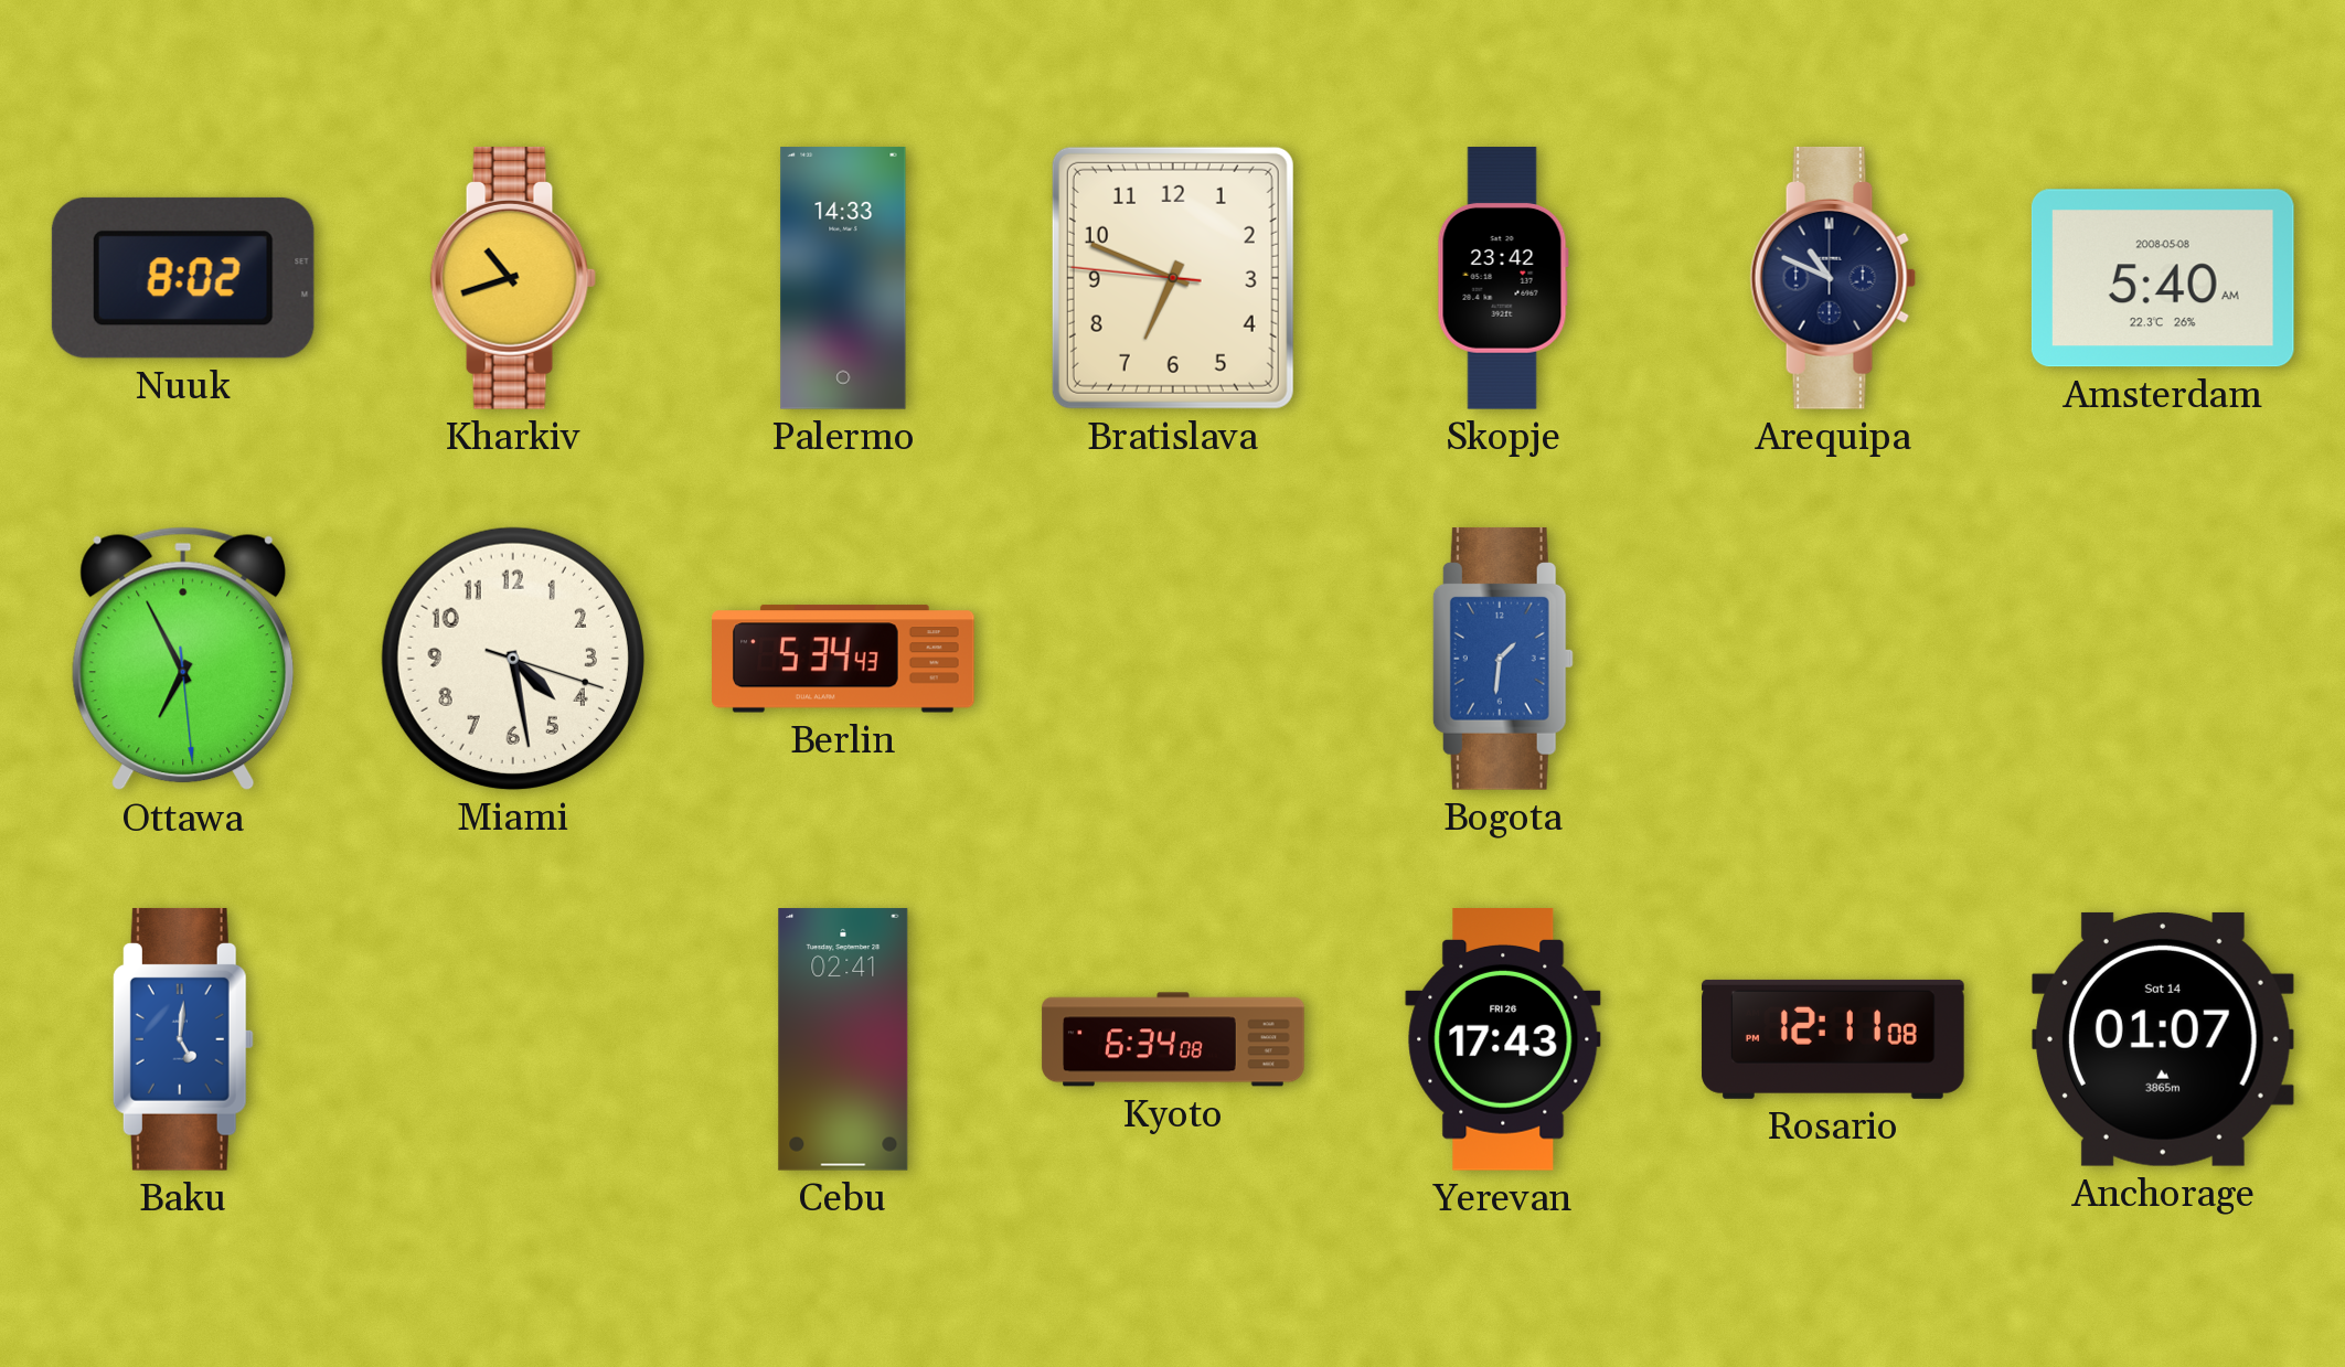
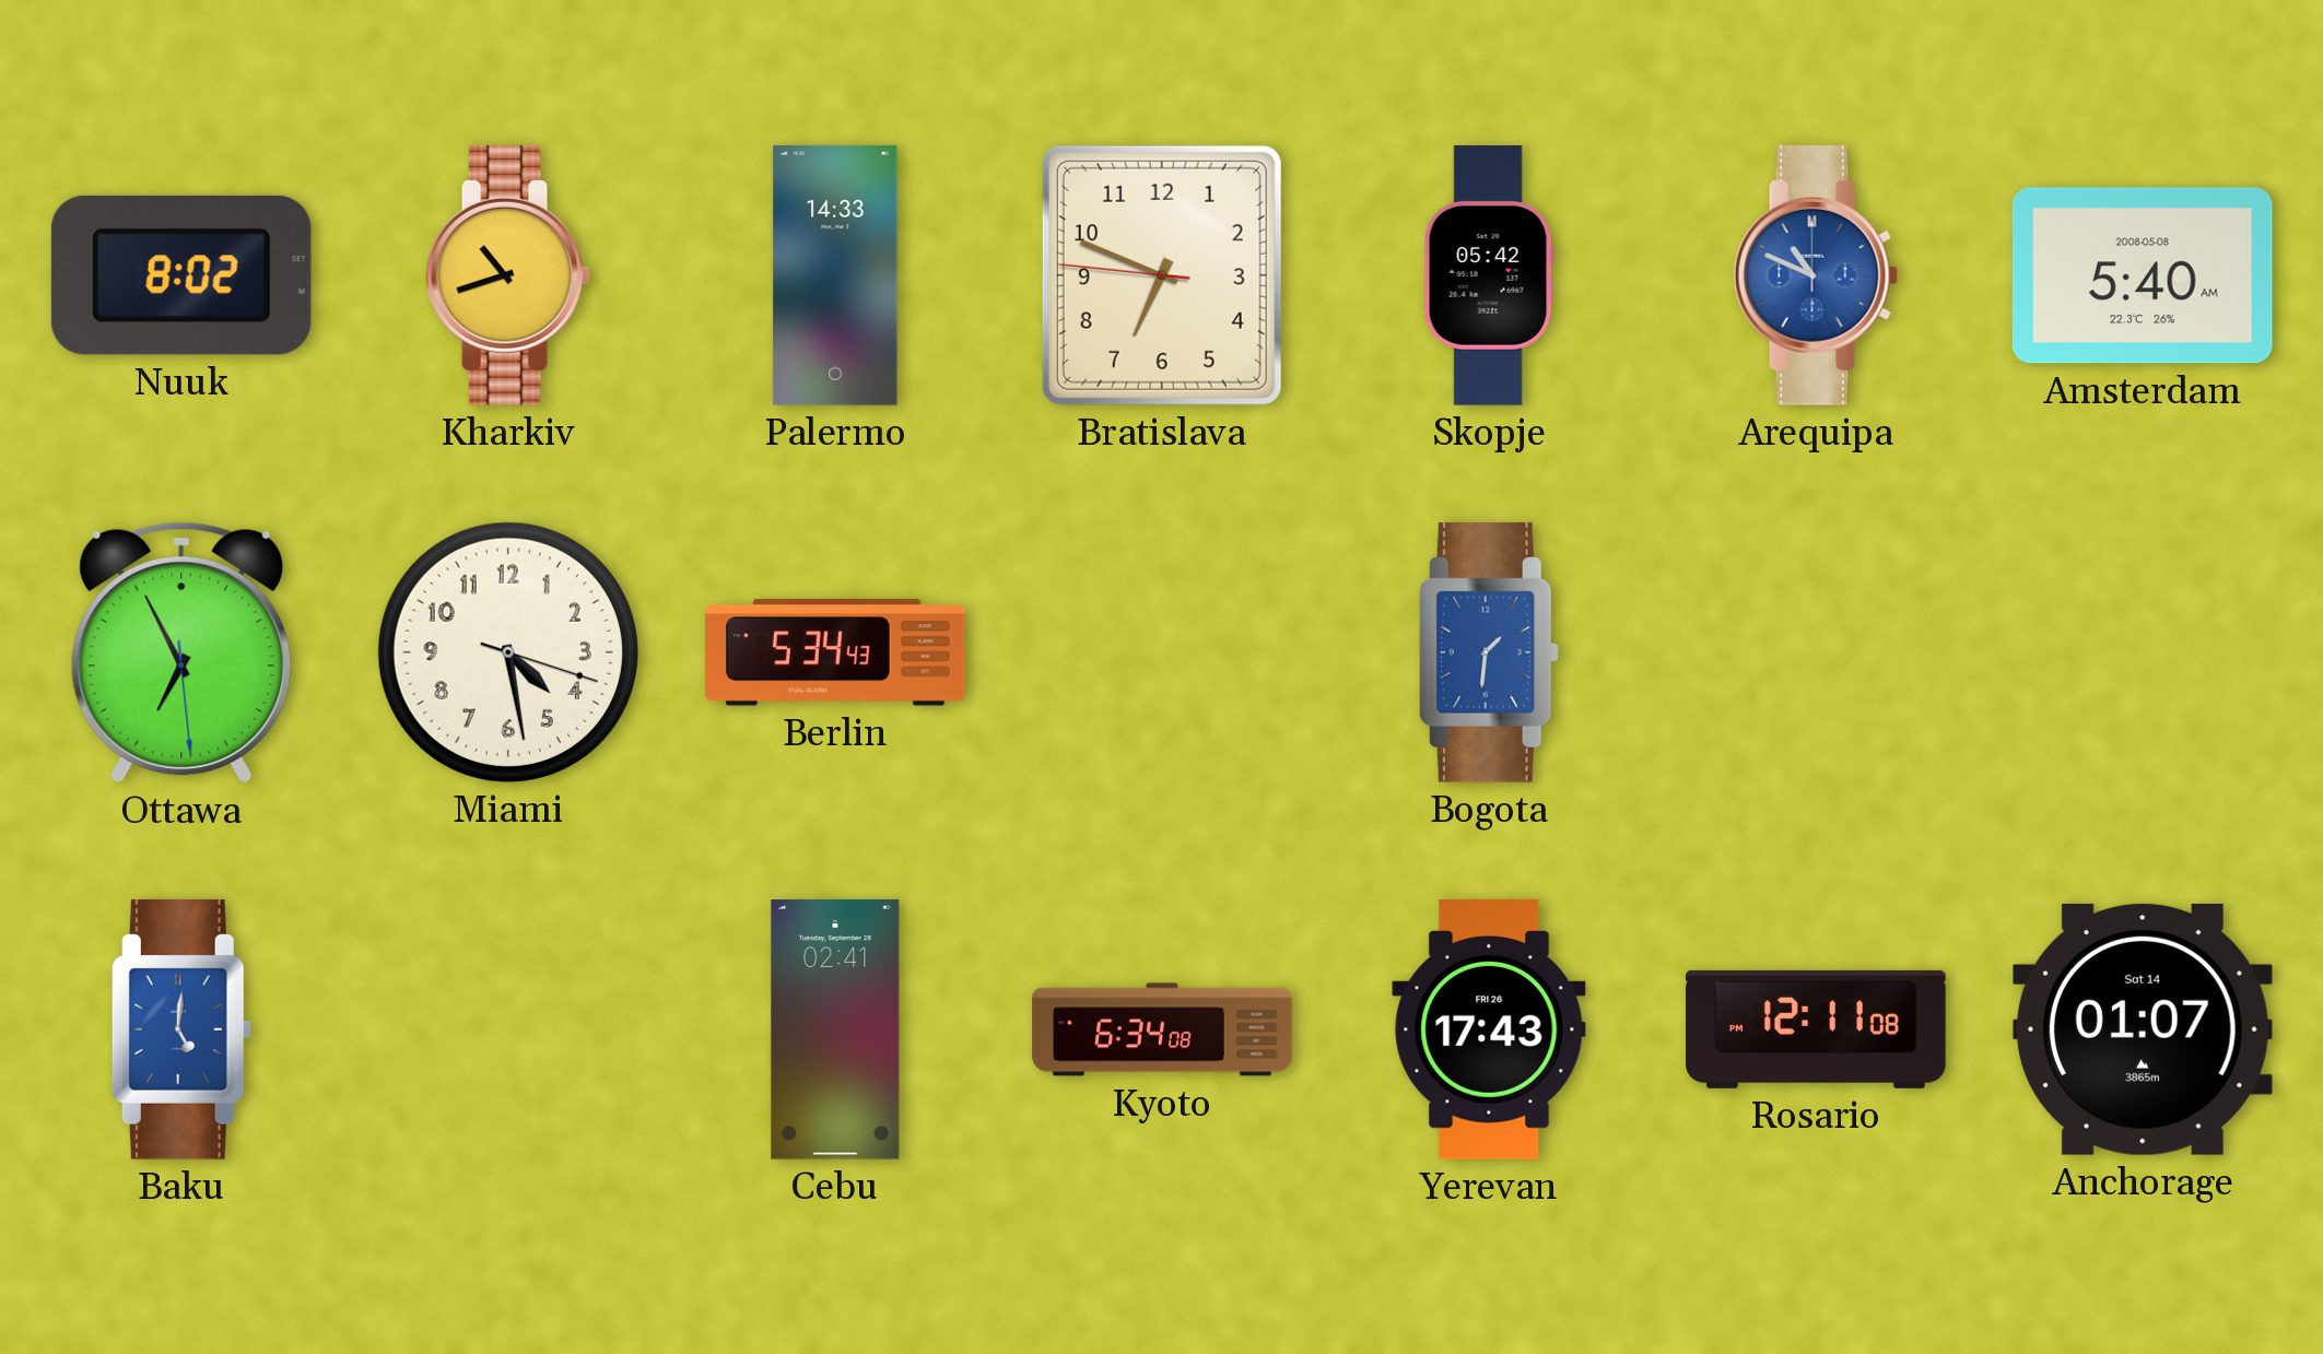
Skopje: 23:42 -> 05:42 (1489, 275)
Arequipa dial: navy -> blue (1816, 275)
